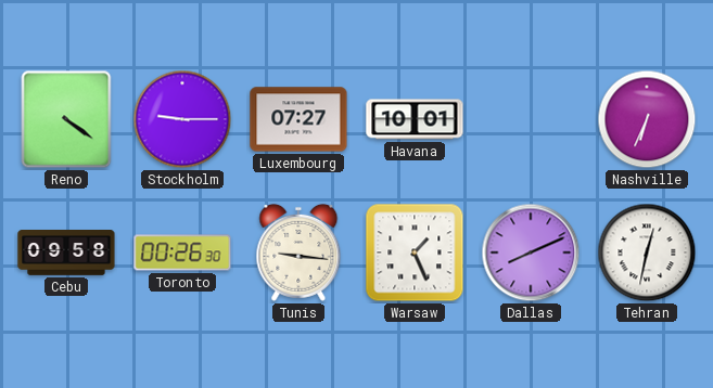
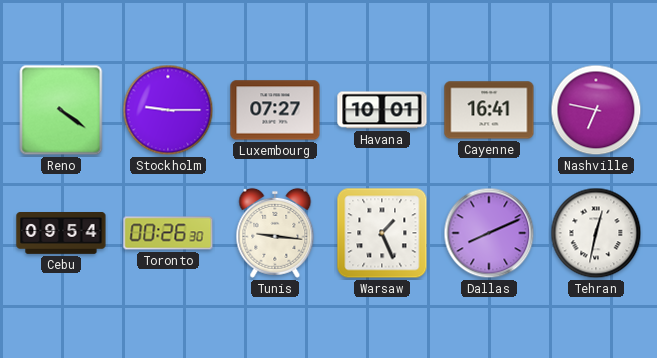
Cayenne: none -> 16:41 (489, 110)
Nashville: 6:34 -> 6:47 (596, 110)
Cebu: 09:58 -> 09:54 (61, 234)
